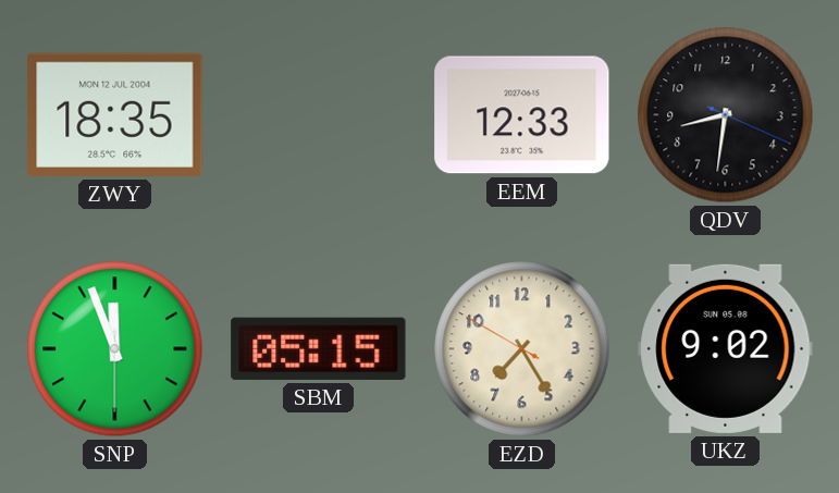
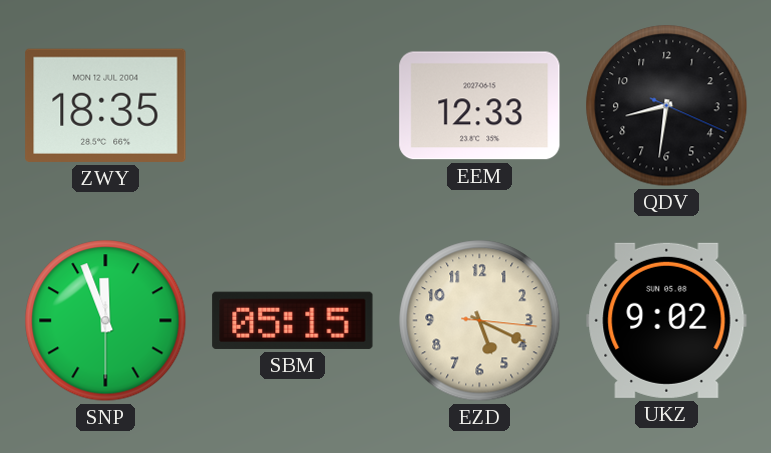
EZD: 7:24 -> 5:19 (480, 321)
